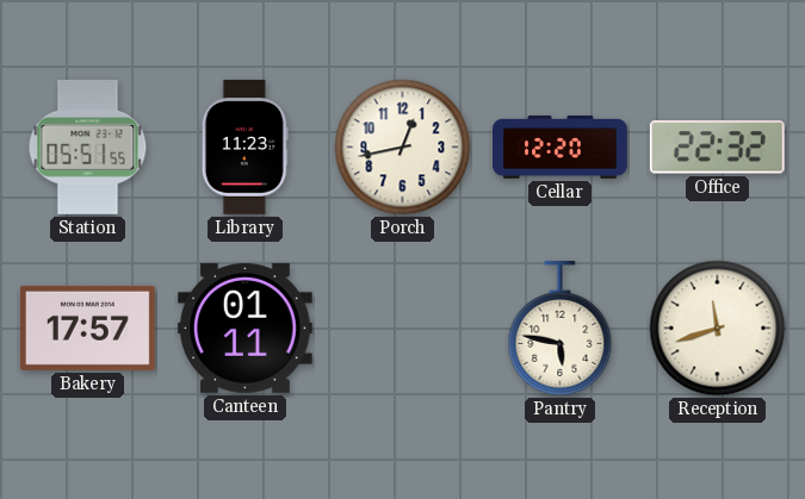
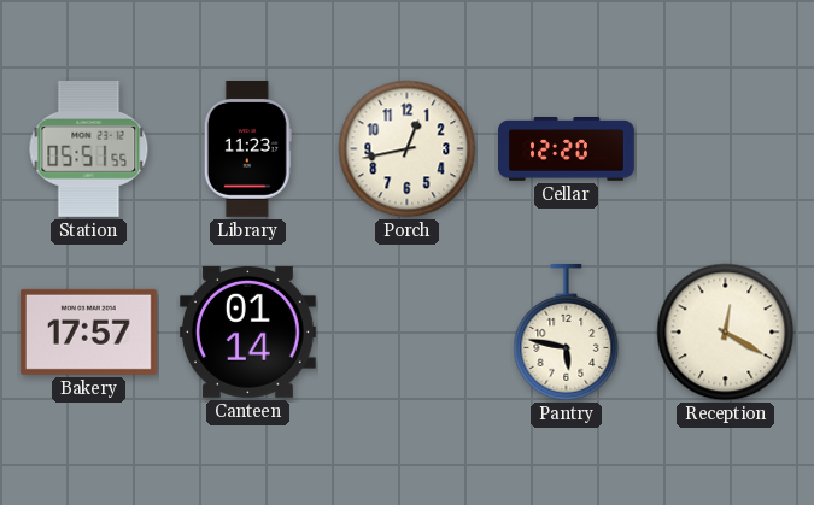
Office: 22:32 -> none (717, 148)
Canteen: 01:11 -> 01:14 (247, 331)
Reception: 11:42 -> 12:20 (726, 333)
